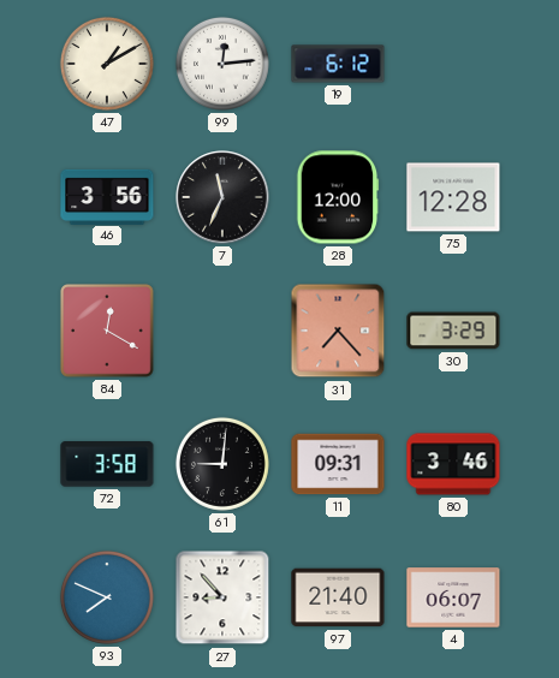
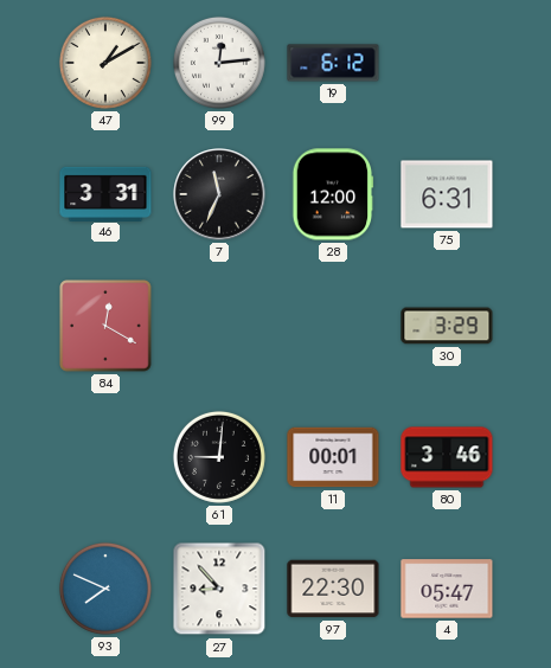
46: 3:56 -> 3:31 (105, 193)
75: 12:28 -> 6:31 (447, 194)
31: 7:23 -> none (338, 331)
72: 3:58 -> none (107, 464)
11: 09:31 -> 00:01 (333, 457)
97: 21:40 -> 22:30 (333, 589)
4: 06:07 -> 05:47 (447, 589)
